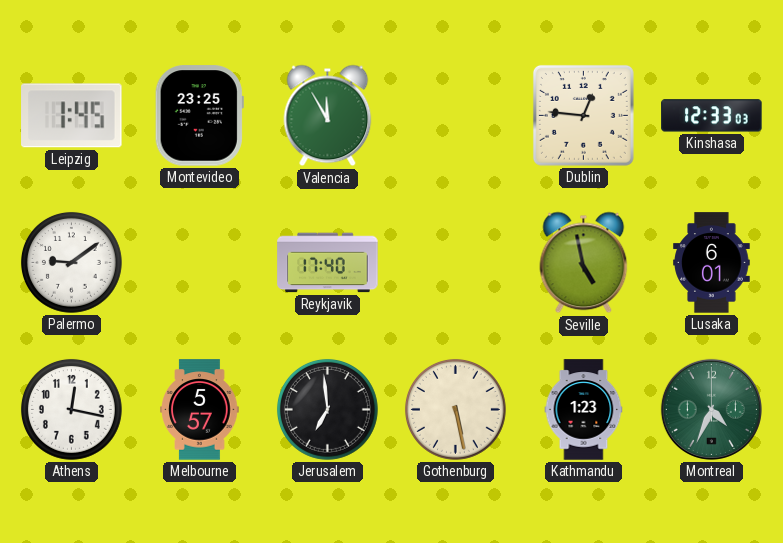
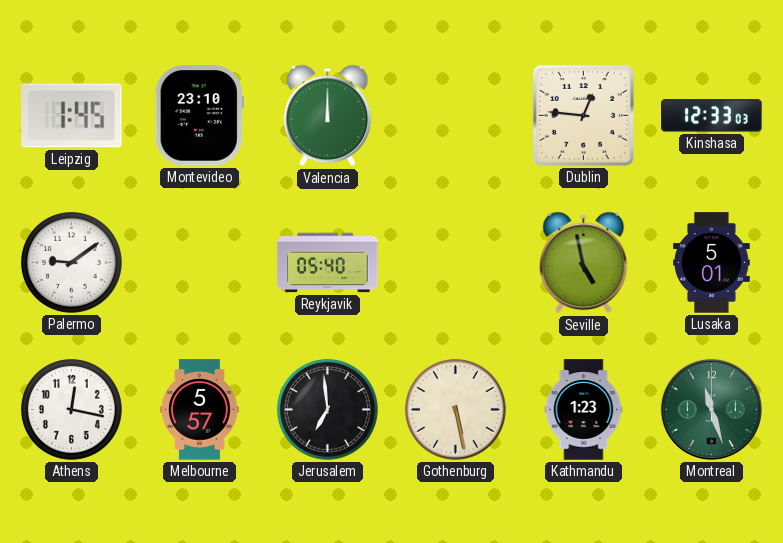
Montevideo: 23:25 -> 23:10 (199, 116)
Valencia: 11:55 -> 12:00 (328, 116)
Reykjavik: 17:40 -> 05:40 (328, 263)
Lusaka: 6:01 -> 5:01 (712, 263)
Montreal: 4:34 -> 11:27 (711, 409)
